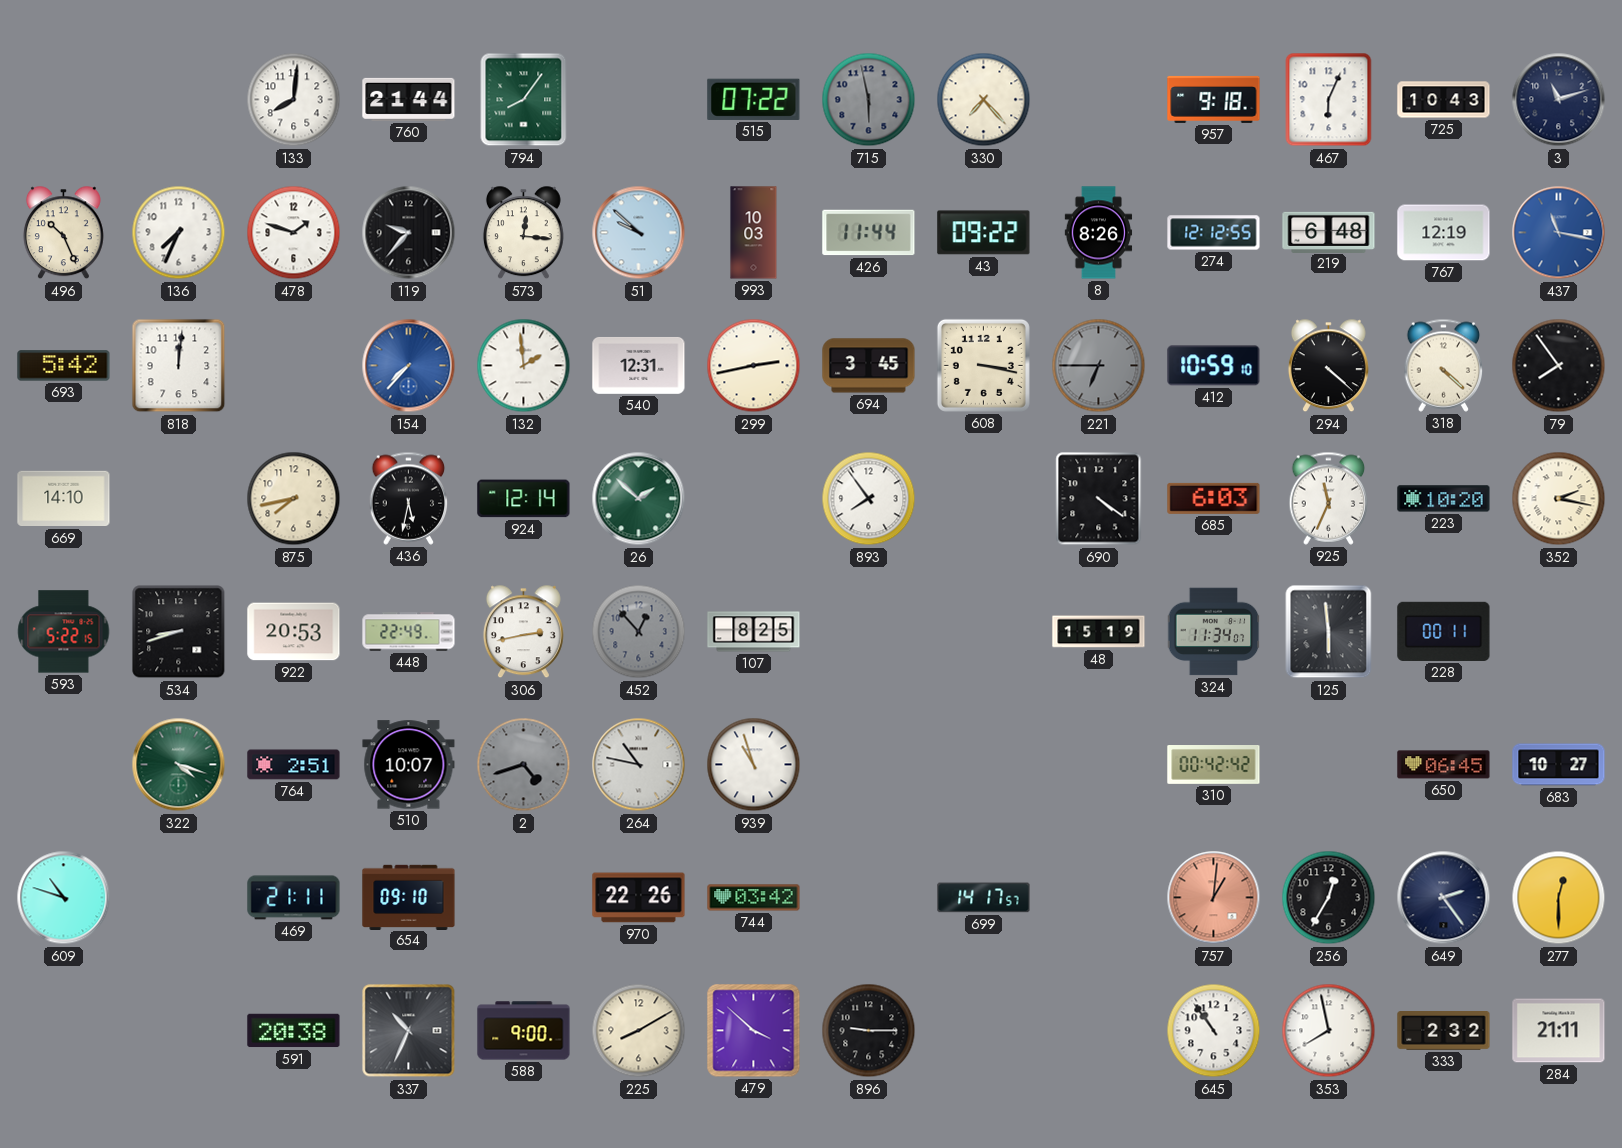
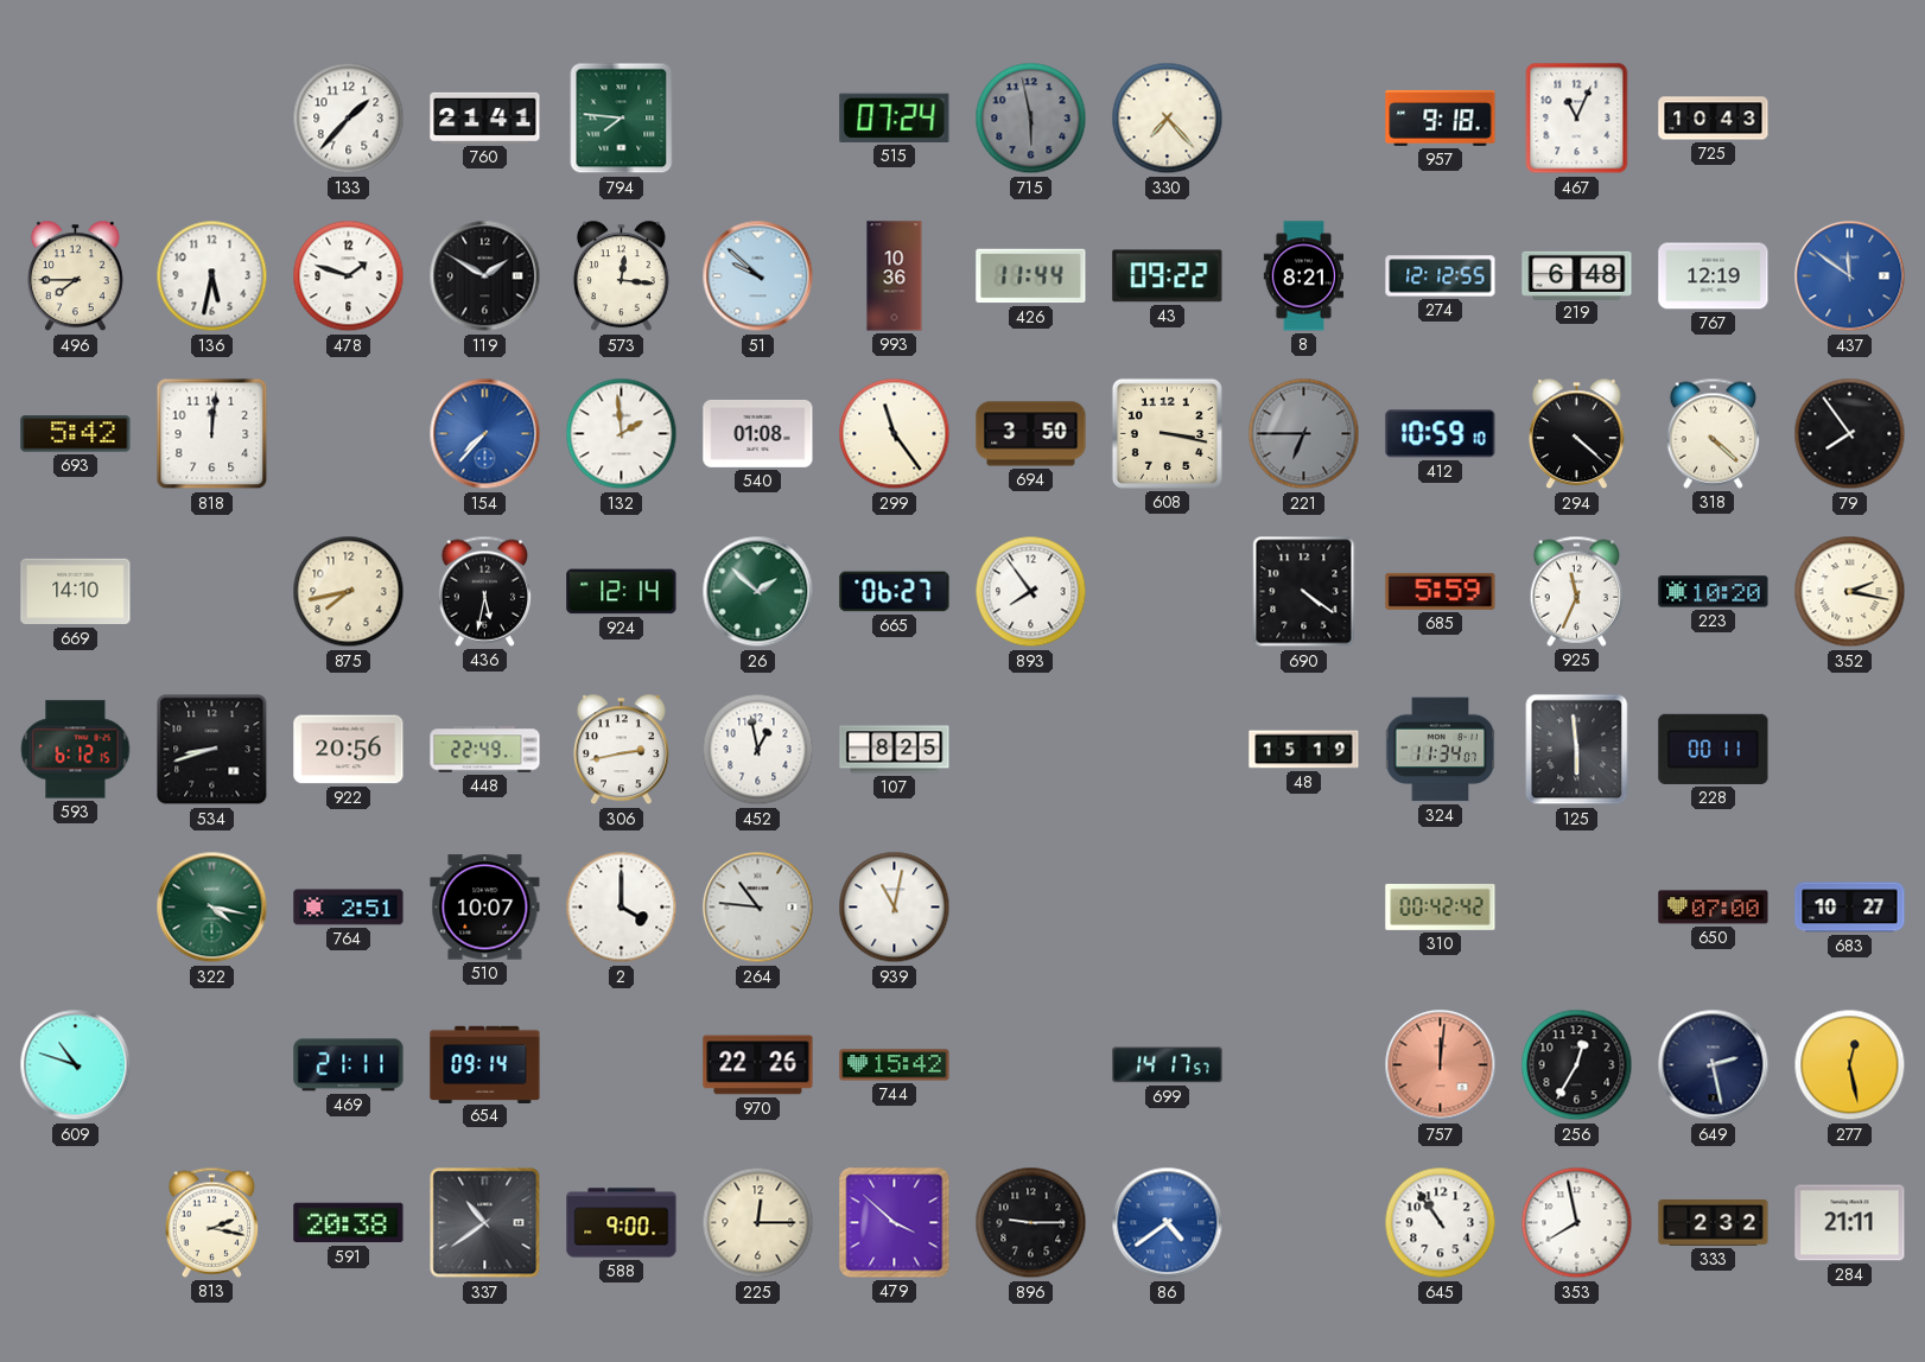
133: 8:01 -> 1:37 (349, 119)
760: 21:44 -> 21:41 (485, 117)
794: 8:06 -> 7:46 (622, 119)
515: 07:22 -> 07:24 (895, 117)
467: 6:04 -> 11:04 (1577, 119)
3: 11:12 -> none (1559, 100)
496: 10:26 -> 7:45 (75, 276)
136: 7:34 -> 5:32 (212, 276)
119: 9:37 -> 1:50 (485, 276)
993: 10:03 -> 10:36 (895, 276)
8: 8:26 -> 8:21 (1304, 276)
437: 11:17 -> 11:51 (1850, 276)
540: 12:31 -> 01:08 (758, 433)
299: 2:43 -> 11:24 (895, 434)
694: 3:45 -> 3:50 (1031, 434)
665: none -> 06:27 (895, 592)
685: 6:03 -> 5:59 (1441, 591)
593: 5:22 -> 6:12 (76, 750)
922: 20:53 -> 20:56 (349, 750)
452: 12:53 -> 12:58 (758, 750)
452 dial: grey -> white (758, 750)
322: 4:18 -> 4:17 (212, 908)
2: 4:42 -> 4:00 (622, 908)
2 dial: grey -> white (622, 908)
264: 10:47 -> 10:46 (758, 908)
939: 10:57 -> 11:02 (895, 908)
650: 06:45 -> 07:00 (1714, 908)
654: 09:10 -> 09:14 (485, 1064)
744: 03:42 -> 15:42 (895, 1065)
757: 1:01 -> 12:01 (1441, 1065)
649: 2:24 -> 2:28 (1714, 1065)
277: 12:30 -> 12:28 (1850, 1065)
813: none -> 2:17 (212, 1222)
337: 10:34 -> 10:39 (485, 1223)
225: 8:10 -> 12:15 (758, 1223)
86: none -> 4:39 (1168, 1223)
